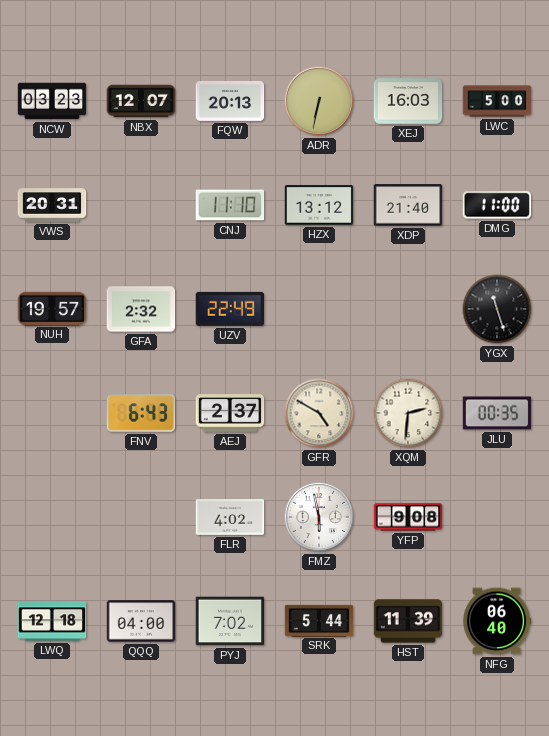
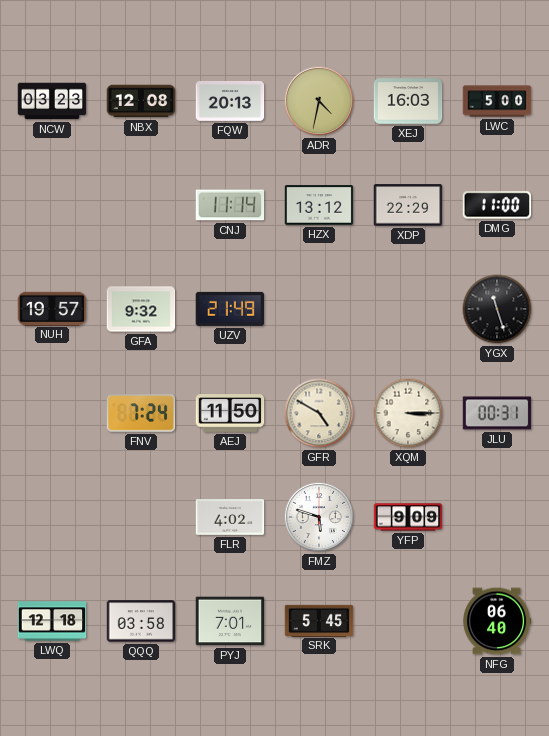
NBX: 12:07 -> 12:08 (141, 101)
ADR: 6:32 -> 4:32 (319, 101)
VWS: 20:31 -> none (52, 205)
CNJ: 11:10 -> 11:14 (230, 205)
XDP: 21:40 -> 22:29 (408, 205)
GFA: 2:32 -> 9:32 (141, 309)
UZV: 22:49 -> 21:49 (230, 309)
FNV: 6:43 -> 7:24 (141, 413)
AEJ: 2:37 -> 11:50 (230, 413)
XQM: 2:31 -> 3:15 (408, 413)
JLU: 00:35 -> 00:31 (497, 413)
FMZ: 5:58 -> 5:48 (319, 517)
YFP: 9:08 -> 9:09 (408, 517)
QQQ: 04:00 -> 03:58 (141, 621)
PYJ: 7:02 -> 7:01 (230, 621)
SRK: 5:44 -> 5:45 (319, 620)
HST: 11:39 -> none (408, 621)
